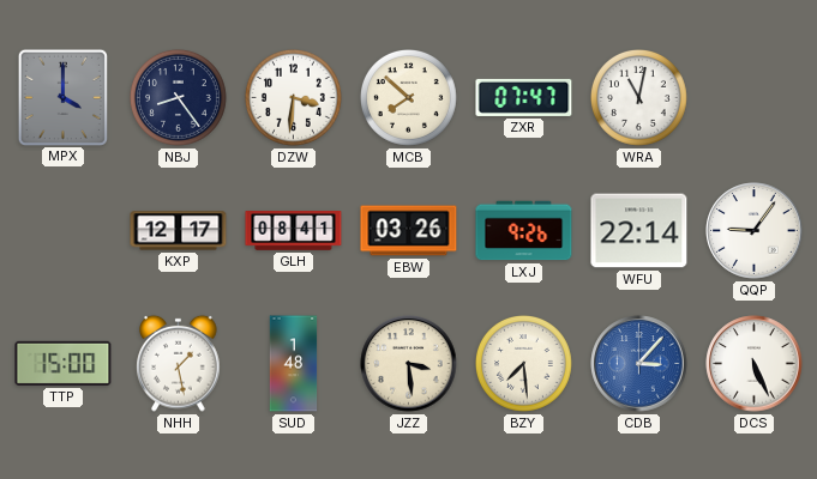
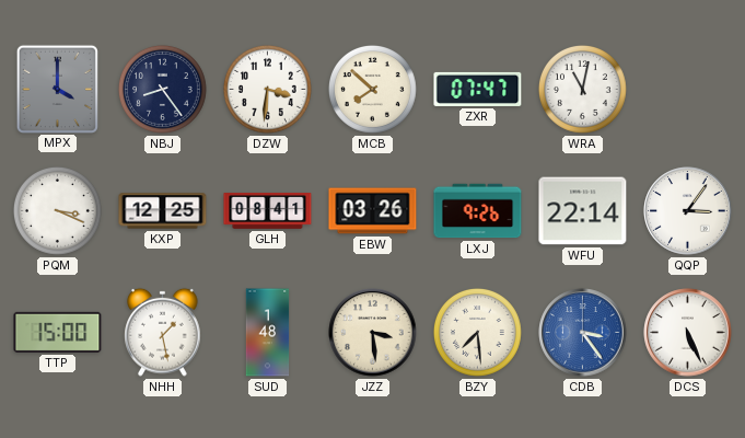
PQM: none -> 3:19 (57, 210)
KXP: 12:17 -> 12:25 (163, 211)
QQP: 9:06 -> 3:06 (688, 211)
CDB: 3:07 -> 3:24 (583, 333)
